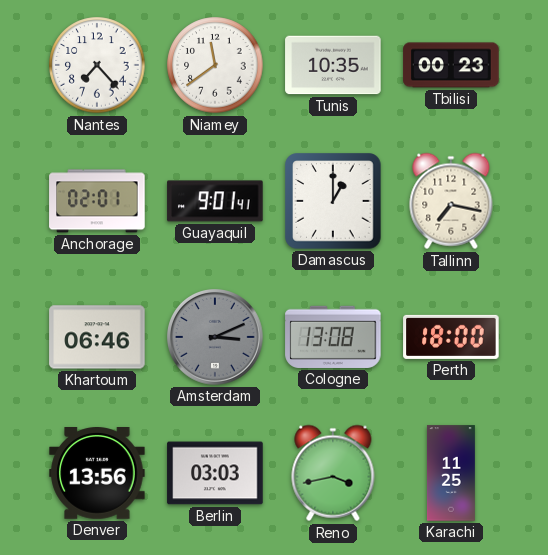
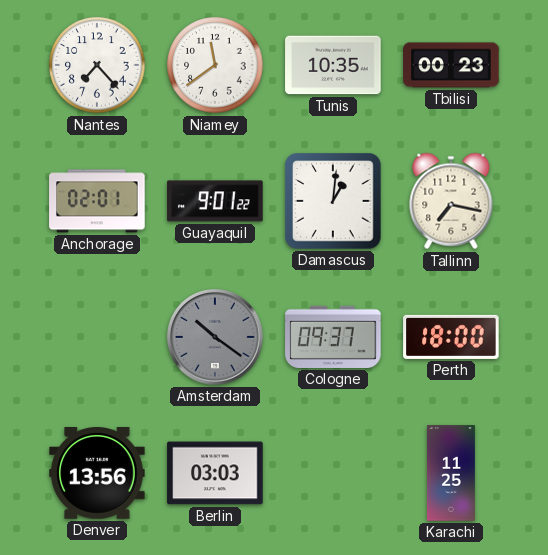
Guayaquil: 9:01:41 -> 9:01:22 (215, 201)
Damascus: 1:00 -> 1:01 (333, 201)
Khartoum: 06:46 -> none (97, 337)
Amsterdam: 3:11 -> 10:21 (216, 338)
Cologne: 13:08 -> 09:37 (333, 337)
Reno: 3:43 -> none (333, 473)
